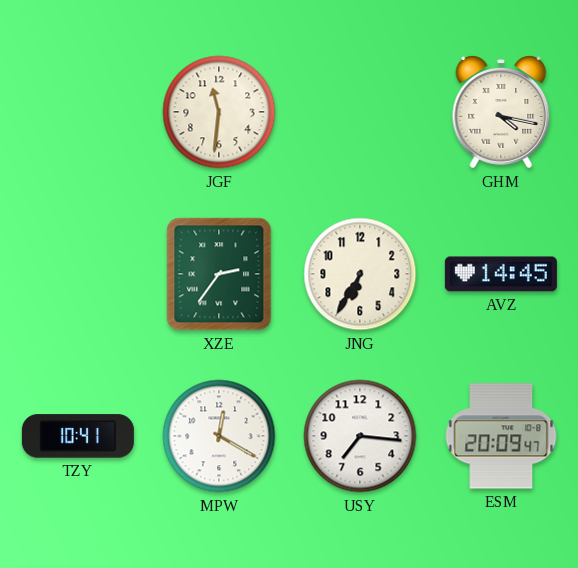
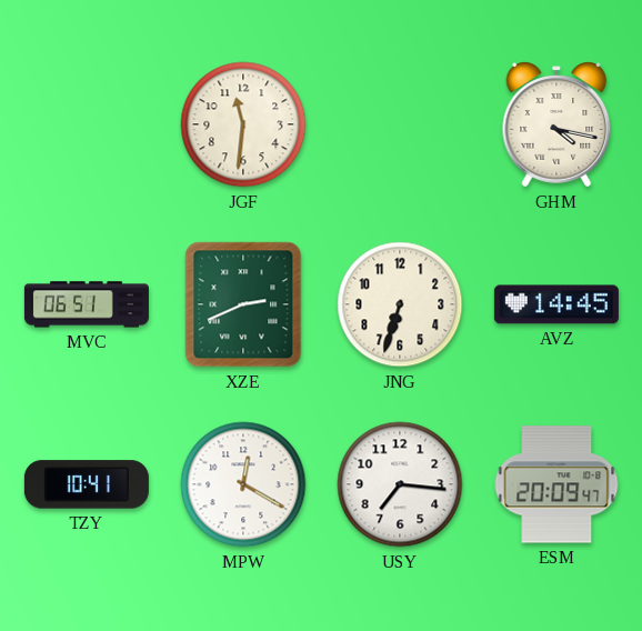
MVC: none -> 06:51 (87, 304)
XZE: 2:36 -> 2:41 (243, 304)
JNG: 6:35 -> 6:33 (400, 304)
